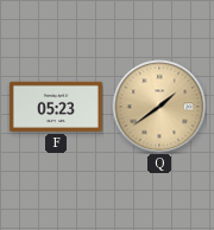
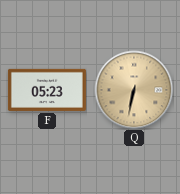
Q: 1:39 -> 6:32 (134, 90)
